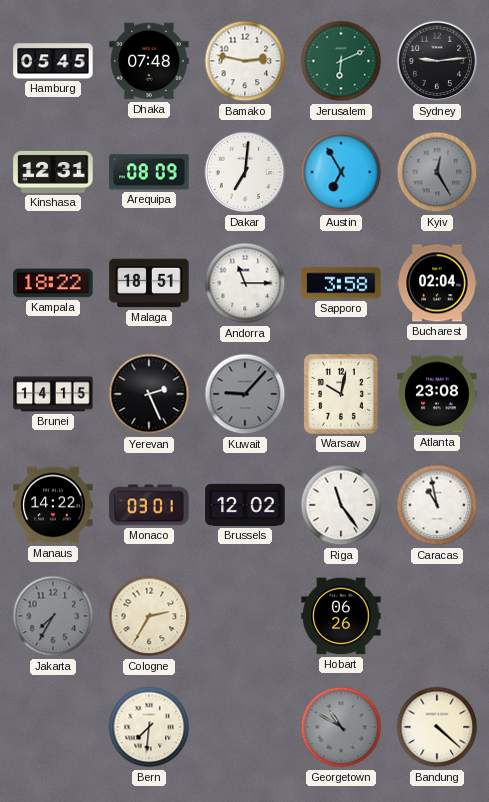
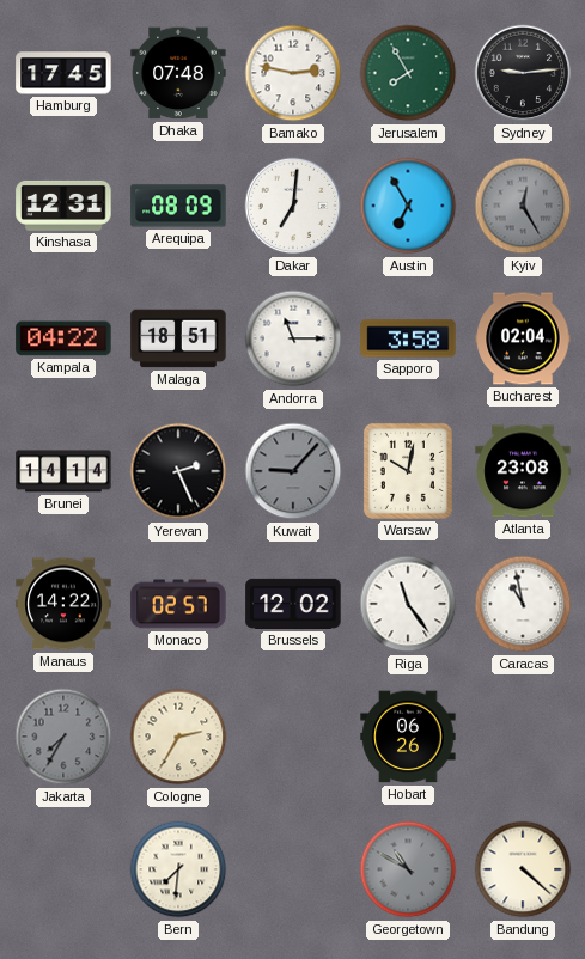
Hamburg: 05:45 -> 17:45 (63, 73)
Jerusalem: 6:11 -> 7:55 (408, 73)
Kampala: 18:22 -> 04:22 (63, 338)
Brunei: 14:15 -> 14:14 (63, 471)
Monaco: 03:01 -> 02:57 (178, 604)
